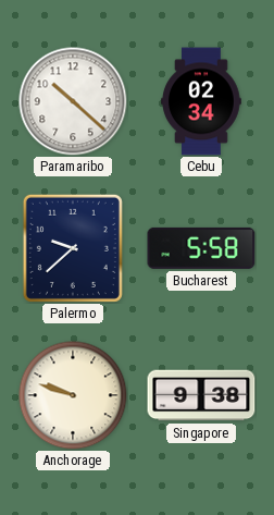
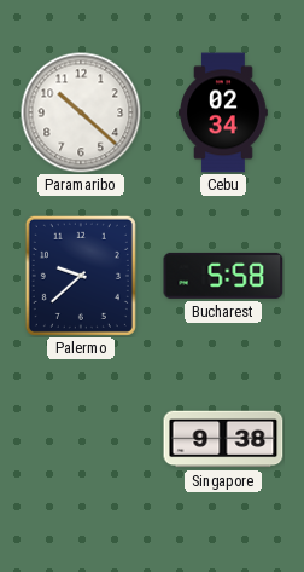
Anchorage: 9:48 -> none (73, 395)
